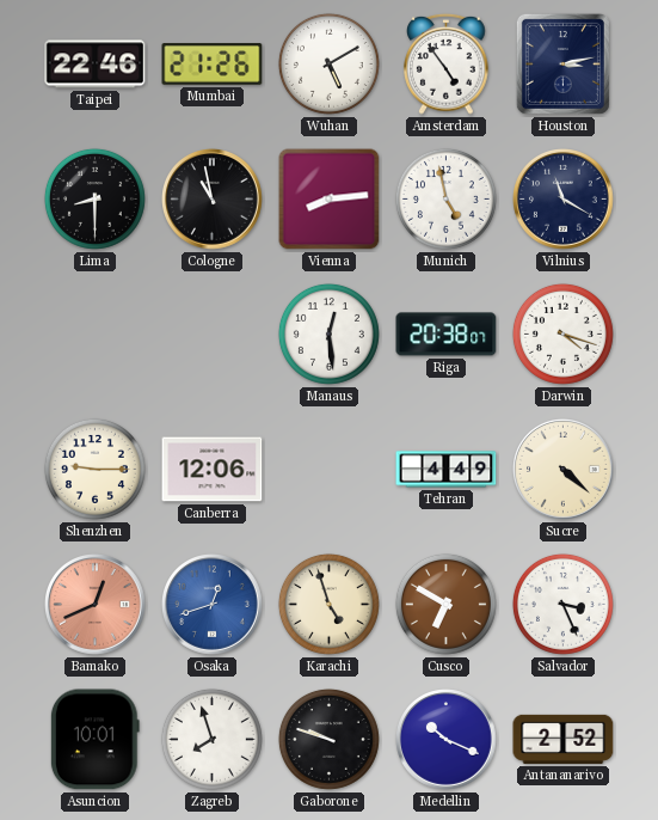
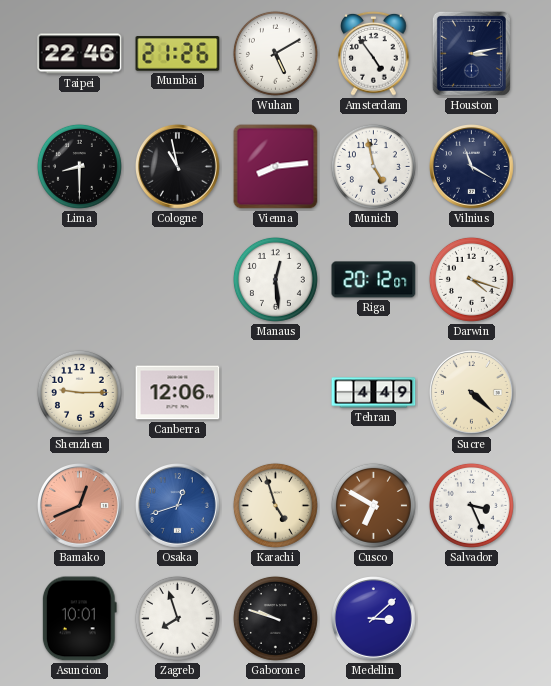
Riga: 20:38 -> 20:12 (374, 280)
Medellin: 10:19 -> 3:08 (374, 619)
Antananarivo: 2:52 -> none (564, 739)
